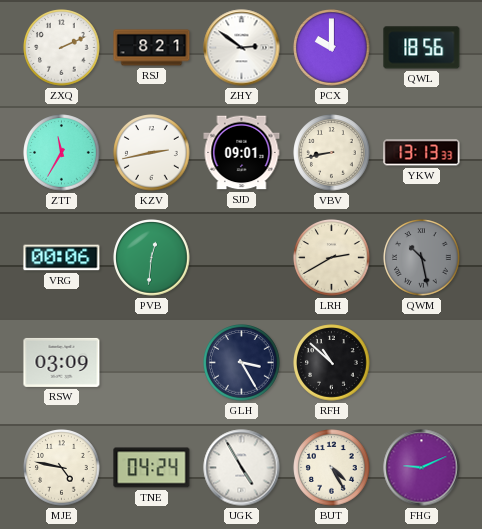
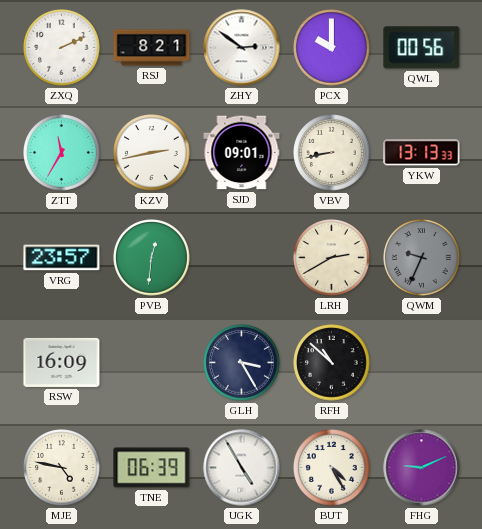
QWL: 18:56 -> 00:56 (422, 48)
VRG: 00:06 -> 23:57 (62, 258)
QWM: 10:28 -> 9:34 (422, 258)
RSW: 03:09 -> 16:09 (62, 362)
TNE: 04:24 -> 06:39 (152, 468)
